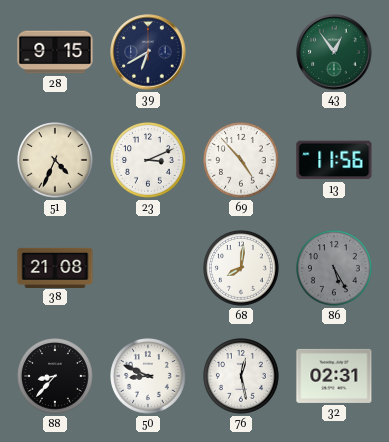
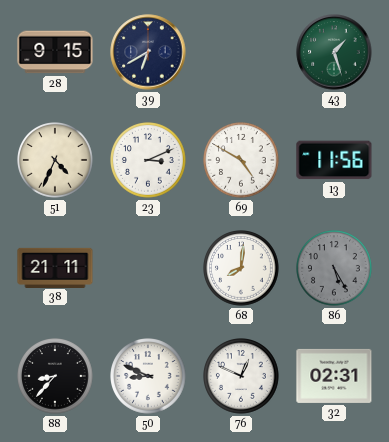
43: 12:54 -> 1:27 (334, 52)
69: 4:53 -> 4:50 (242, 161)
38: 21:08 -> 21:11 (55, 267)
76: 12:28 -> 12:49 (242, 377)
